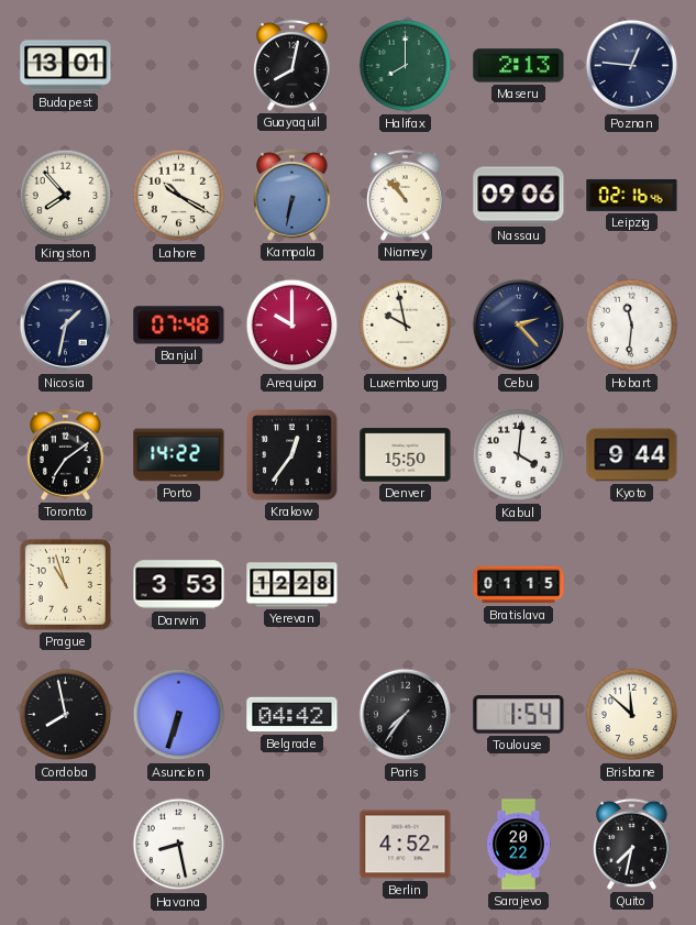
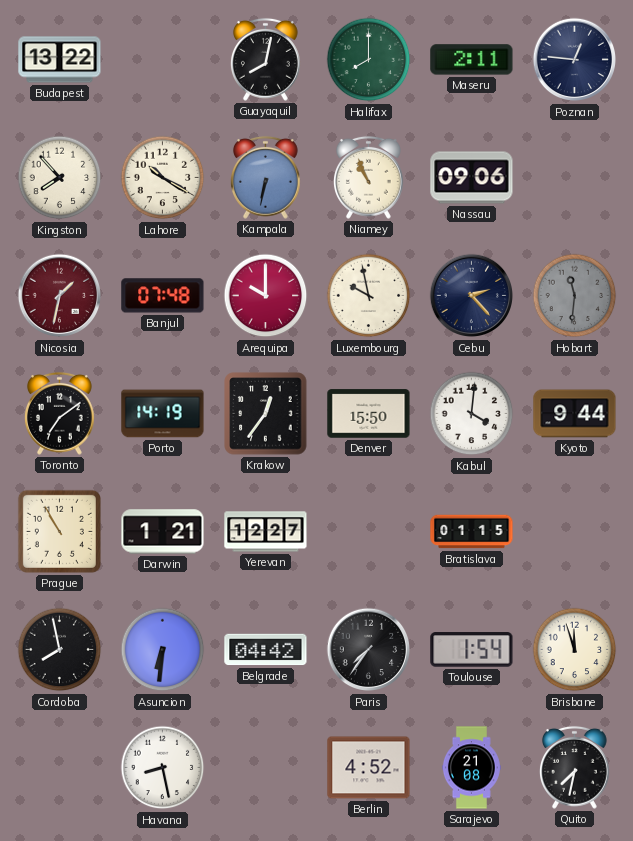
Budapest: 13:01 -> 13:22 (60, 60)
Maseru: 2:13 -> 2:11 (472, 60)
Niamey: 10:53 -> 10:56 (368, 177)
Leipzig: 02:16 -> none (632, 195)
Nicosia dial: navy -> burgundy (60, 296)
Hobart dial: white -> grey (575, 296)
Porto: 14:22 -> 14:19 (163, 414)
Prague: 10:57 -> 10:55 (59, 531)
Darwin: 3:53 -> 1:21 (163, 532)
Yerevan: 12:28 -> 12:27 (266, 532)
Asuncion: 6:33 -> 6:31 (163, 650)
Brisbane: 11:52 -> 11:57 (575, 650)
Sarajevo: 20:22 -> 21:08 (471, 768)
